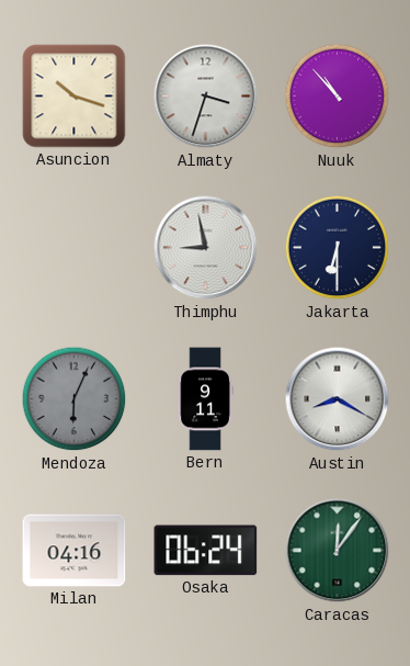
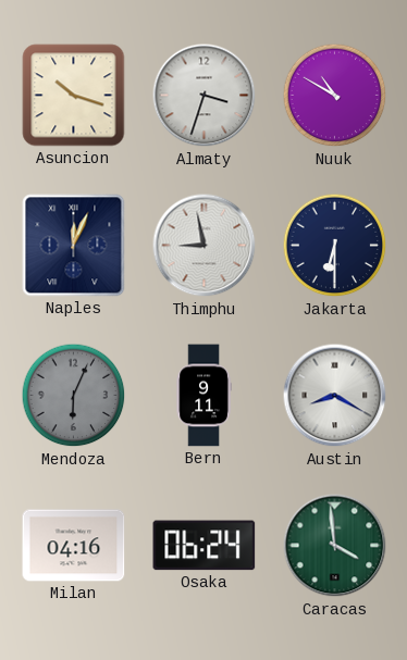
Nuuk: 10:53 -> 10:50 (335, 96)
Naples: none -> 12:04 (74, 246)
Caracas: 12:06 -> 3:59 (335, 546)
